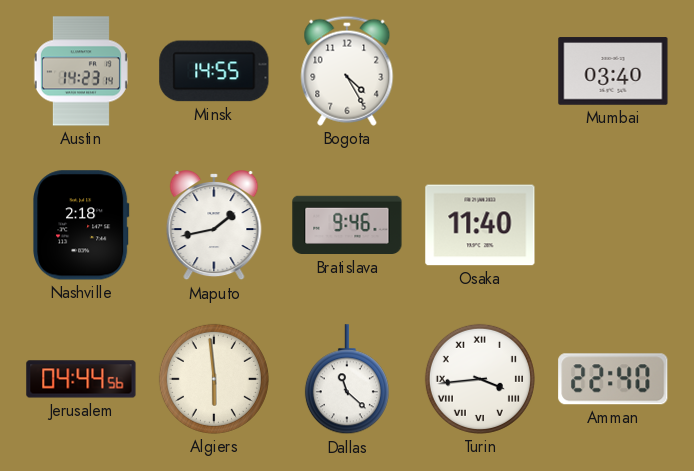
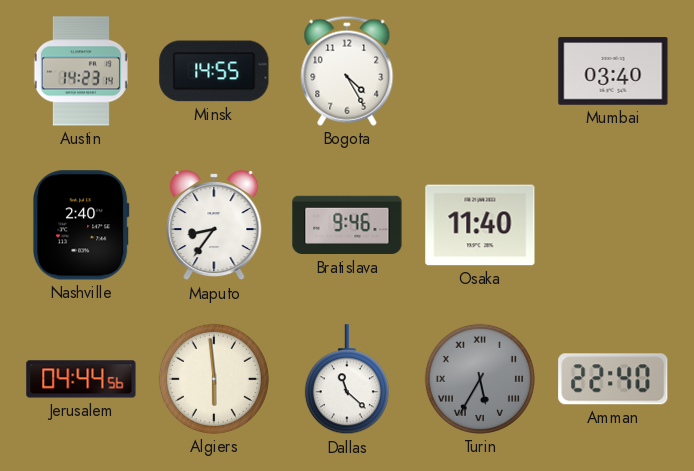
Nashville: 2:18 -> 2:40 (82, 225)
Maputo: 1:43 -> 8:36 (214, 226)
Turin: 3:44 -> 5:35 (480, 379)
Turin dial: white -> grey (480, 379)
